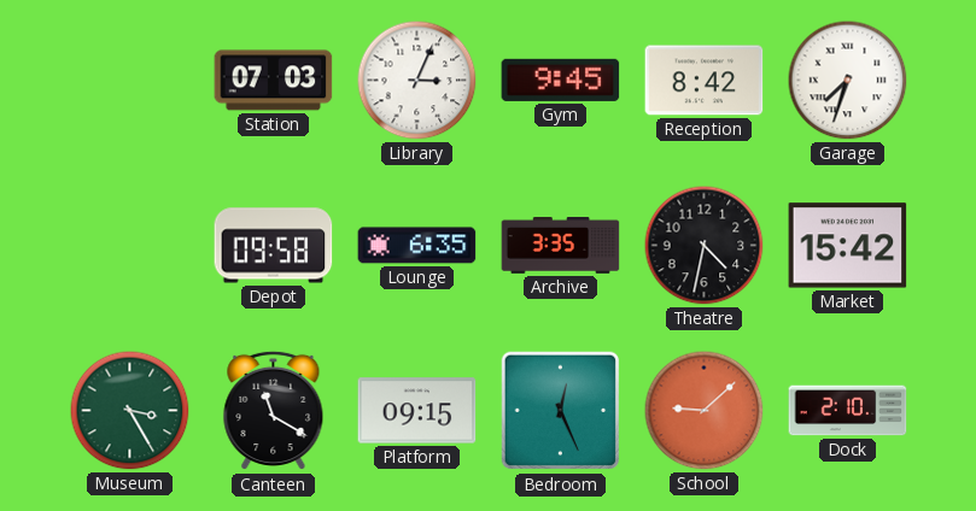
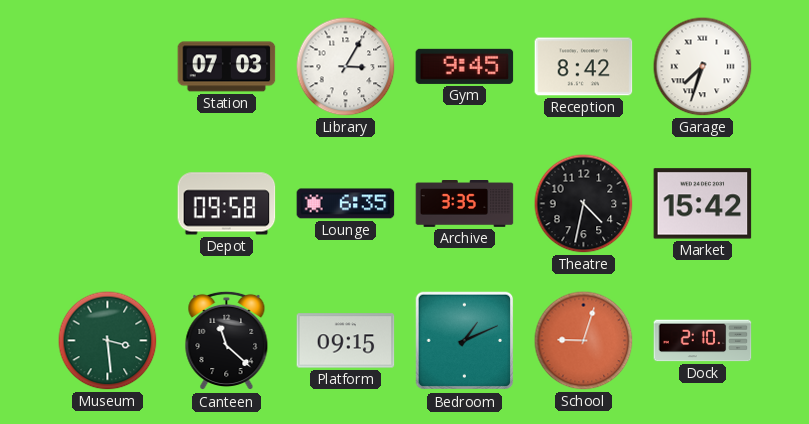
Library: 3:04 -> 3:05 (346, 67)
Museum: 3:25 -> 3:29 (108, 341)
Canteen: 11:20 -> 11:22 (227, 341)
Bedroom: 12:26 -> 1:11 (465, 341)
School: 9:08 -> 9:03 (584, 341)
